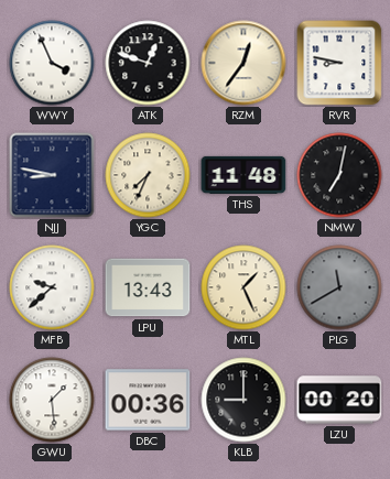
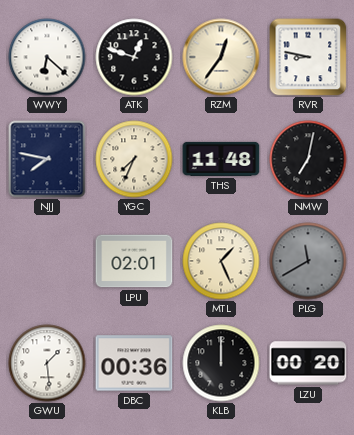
WWY: 3:56 -> 6:22 (47, 57)
NJJ: 8:47 -> 7:47 (47, 159)
MFB: 9:38 -> none (52, 287)
LPU: 13:43 -> 02:01 (134, 261)
KLB: 9:00 -> 12:00 (221, 363)
